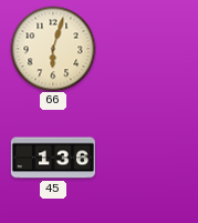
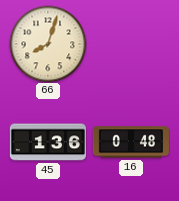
66: 6:03 -> 8:03 (48, 44)
16: none -> 0:48 (131, 142)
